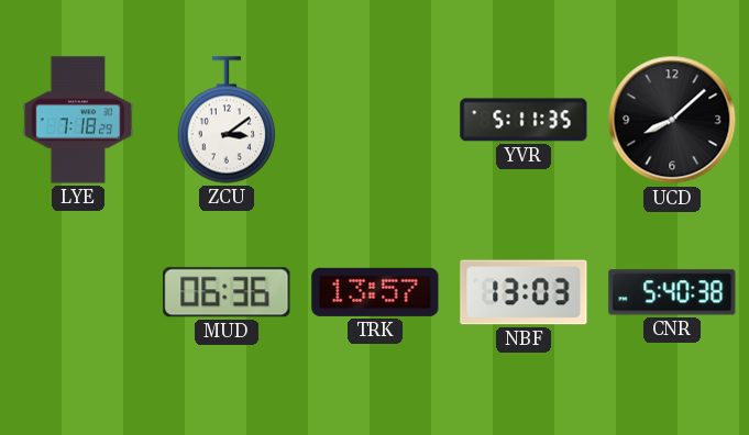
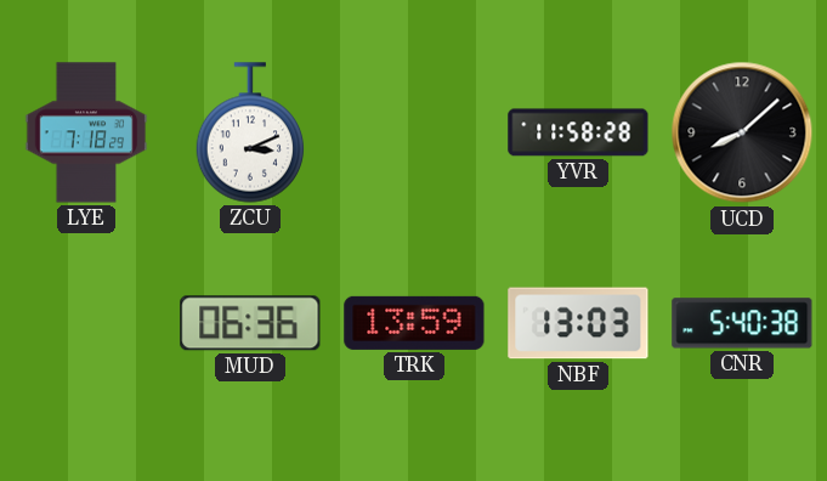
ZCU: 3:09 -> 3:11 (250, 132)
YVR: 5:11 -> 11:58 (578, 132)
TRK: 13:57 -> 13:59 (414, 323)
